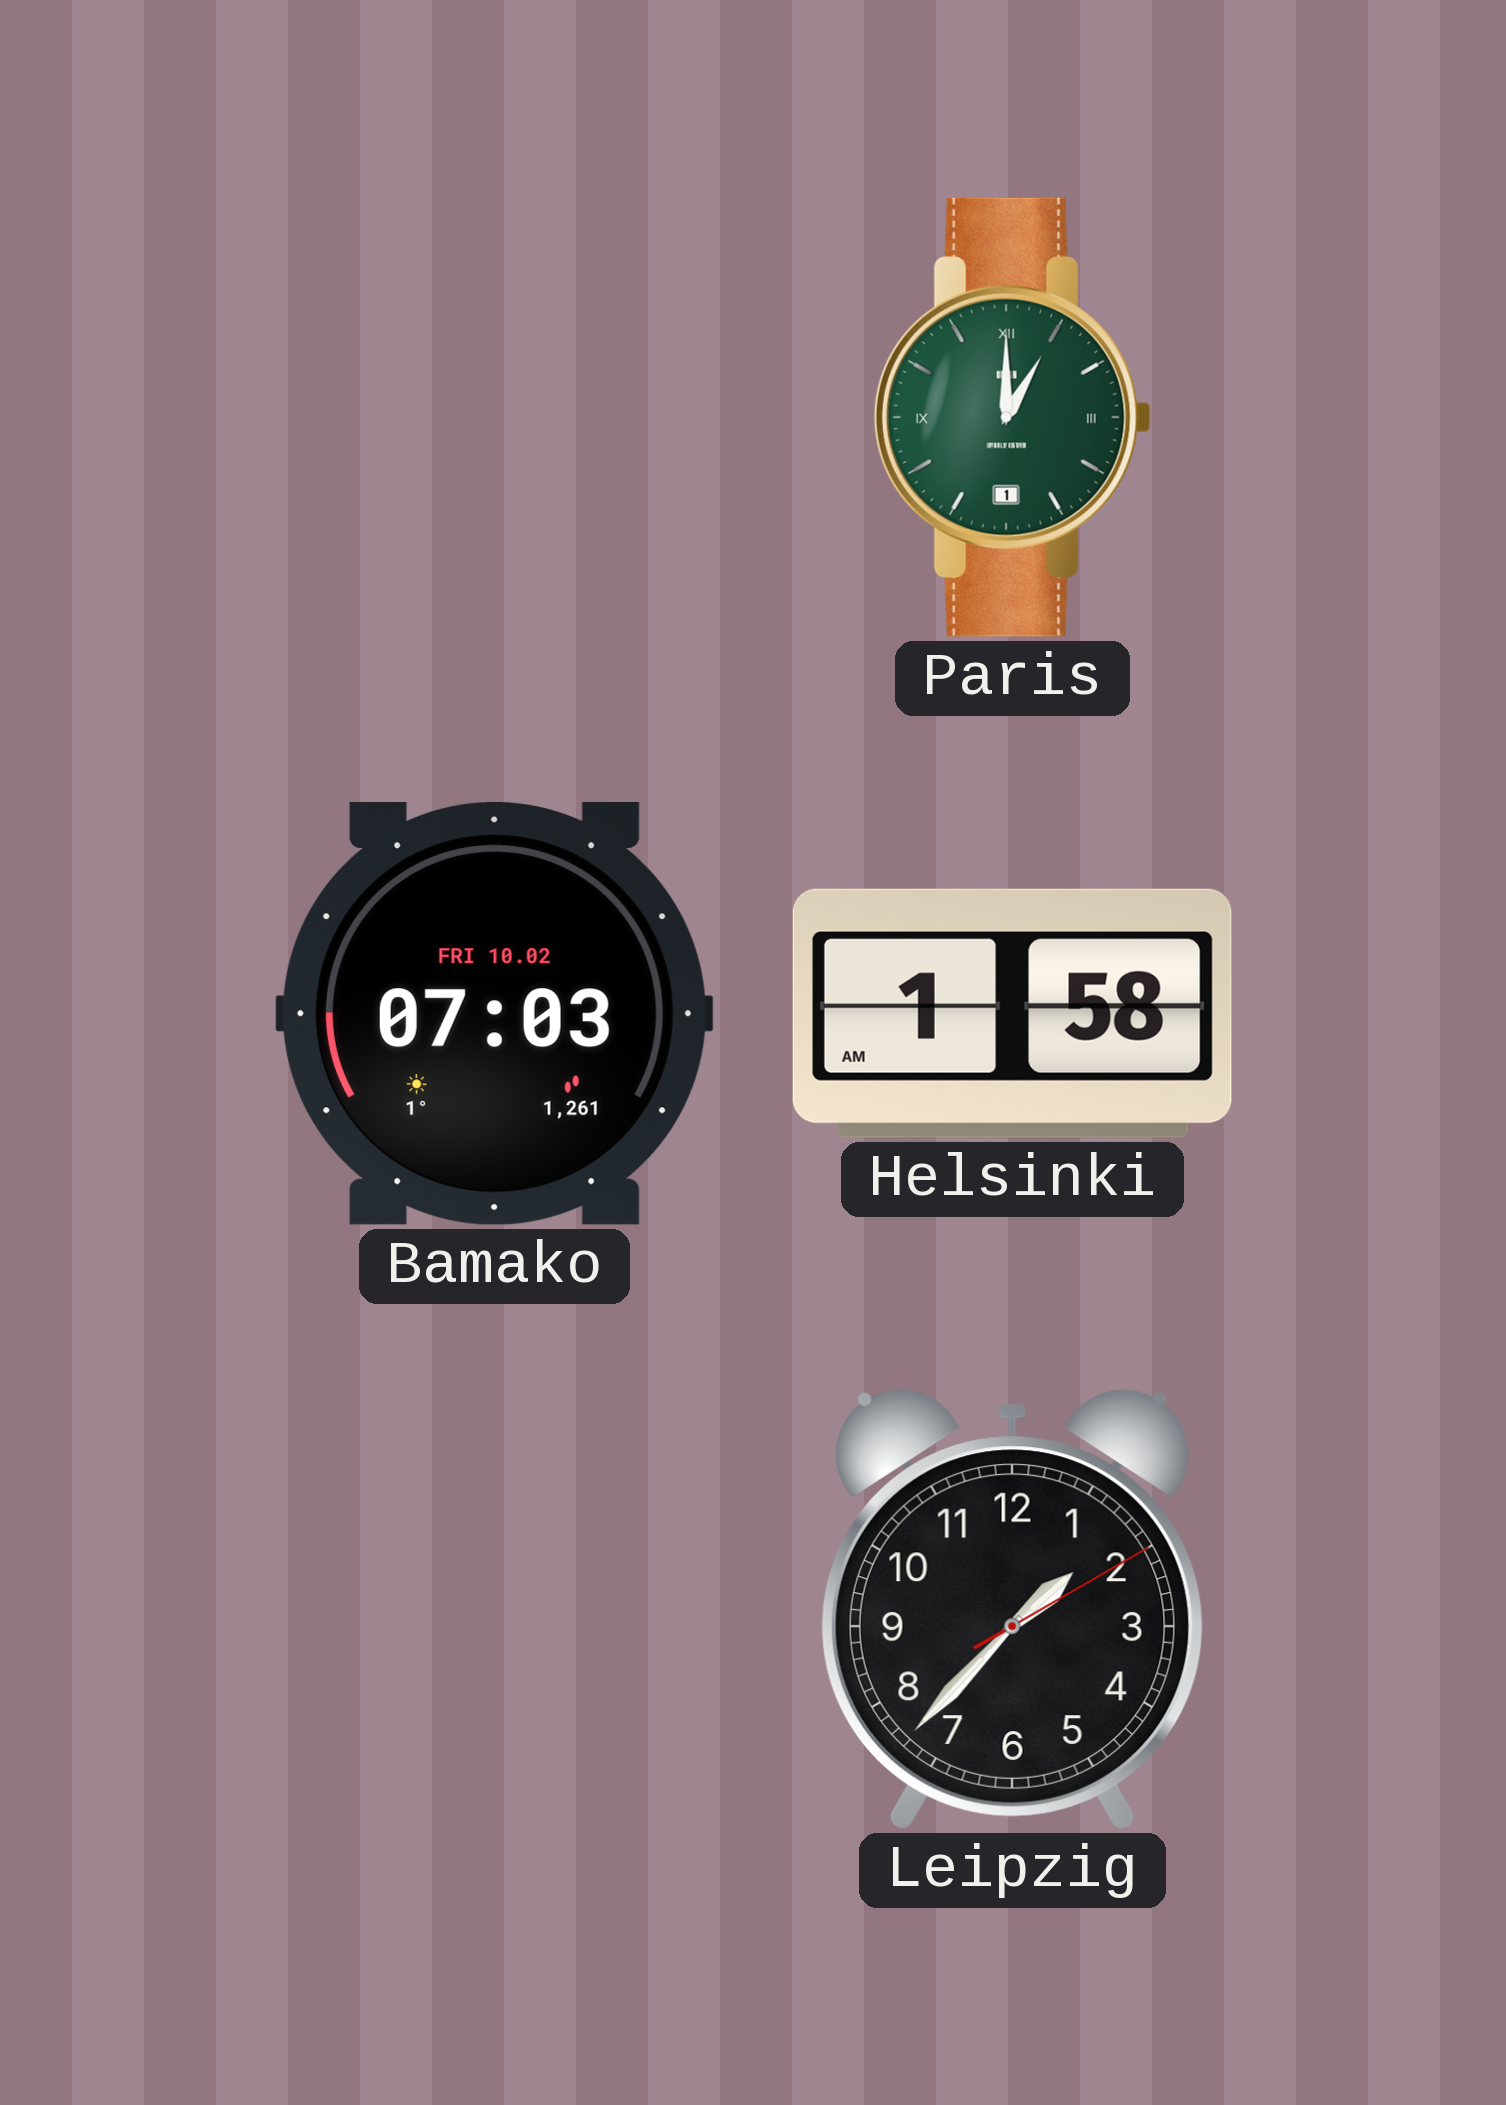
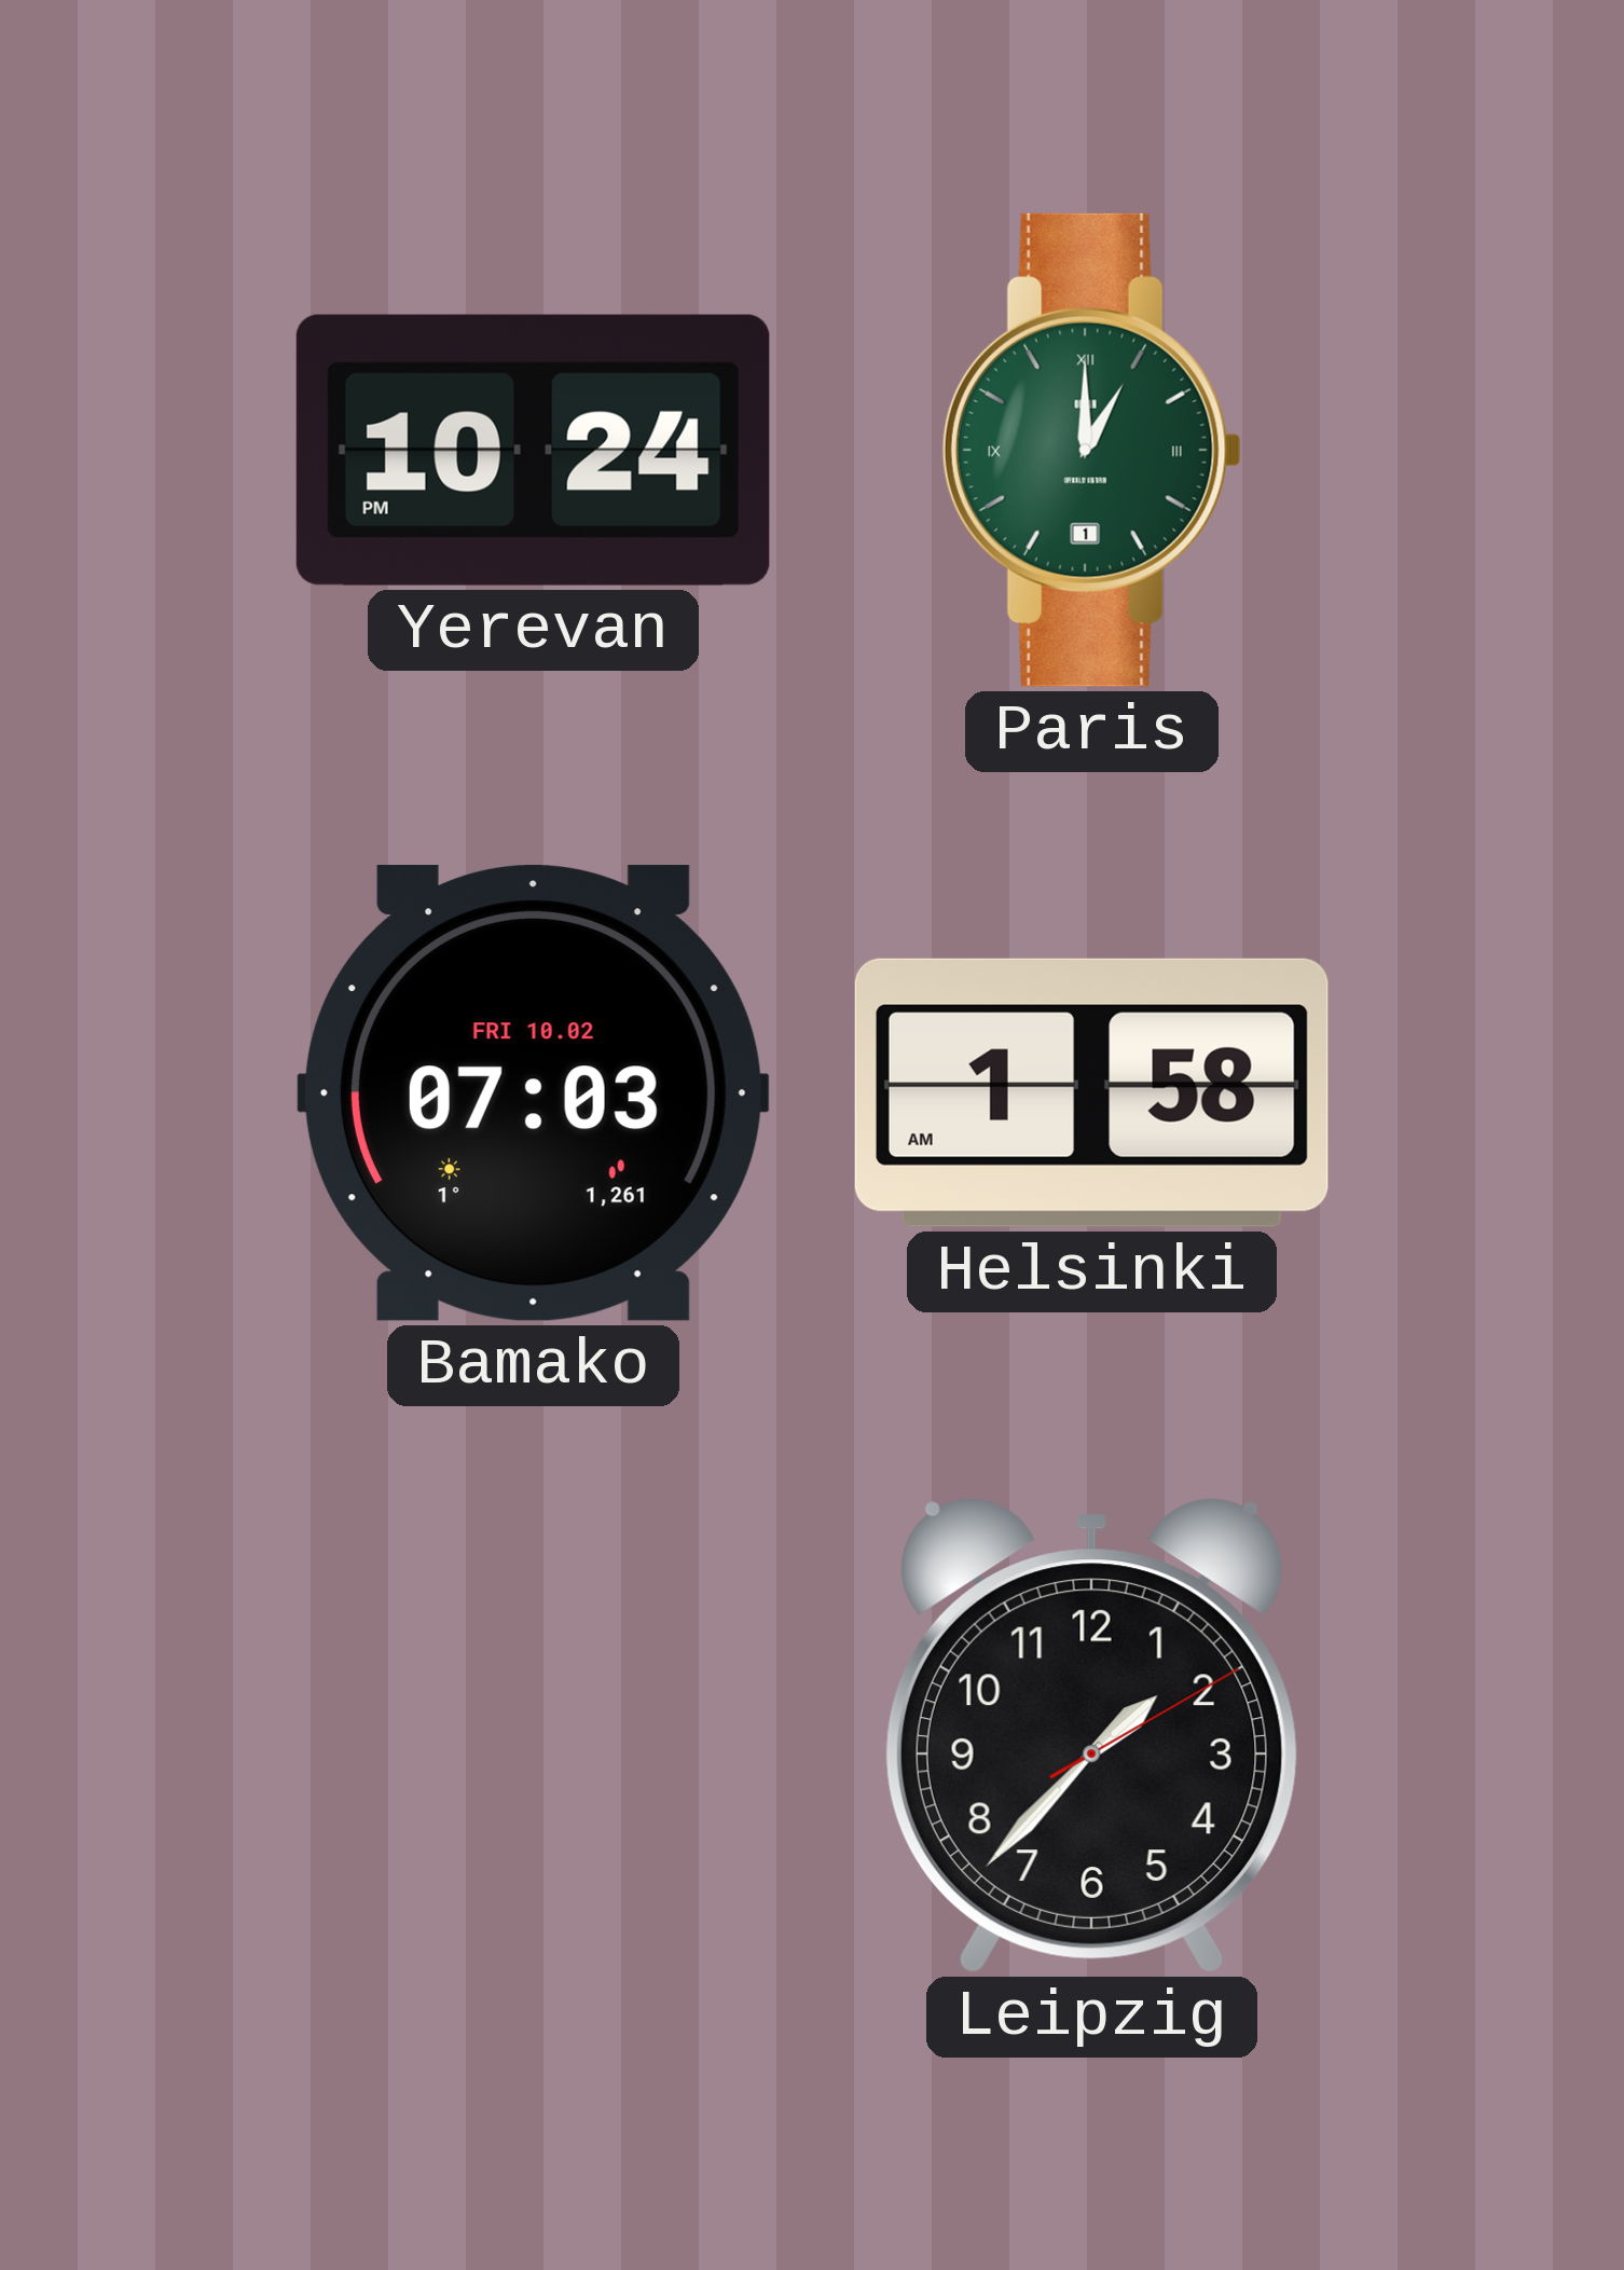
Yerevan: none -> 10:24 (533, 450)
